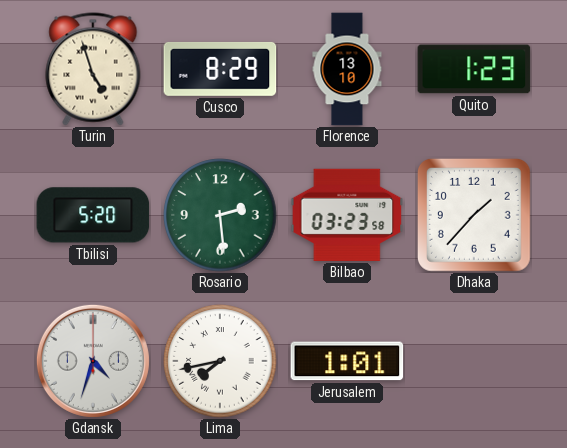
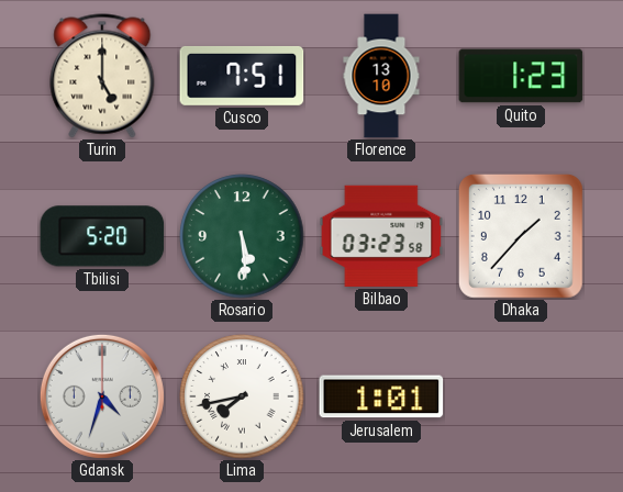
Turin: 4:57 -> 5:00 (102, 76)
Cusco: 8:29 -> 7:51 (242, 76)
Rosario: 2:29 -> 5:29 (242, 236)
